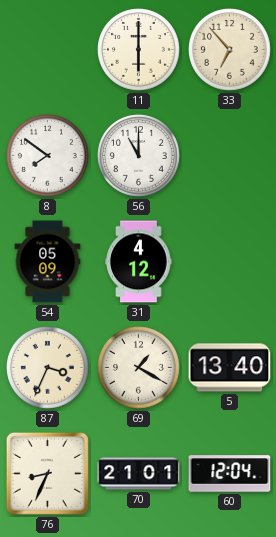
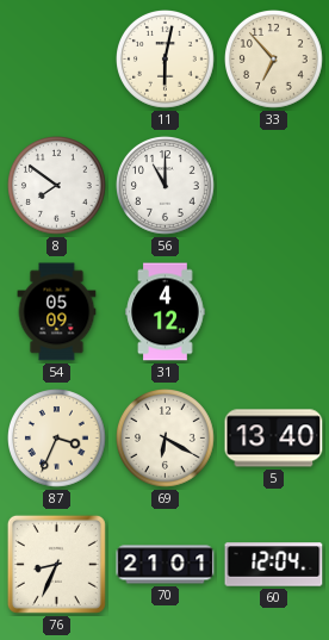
11: 6:00 -> 6:02 (166, 60)
69: 1:20 -> 6:20 (166, 439)
